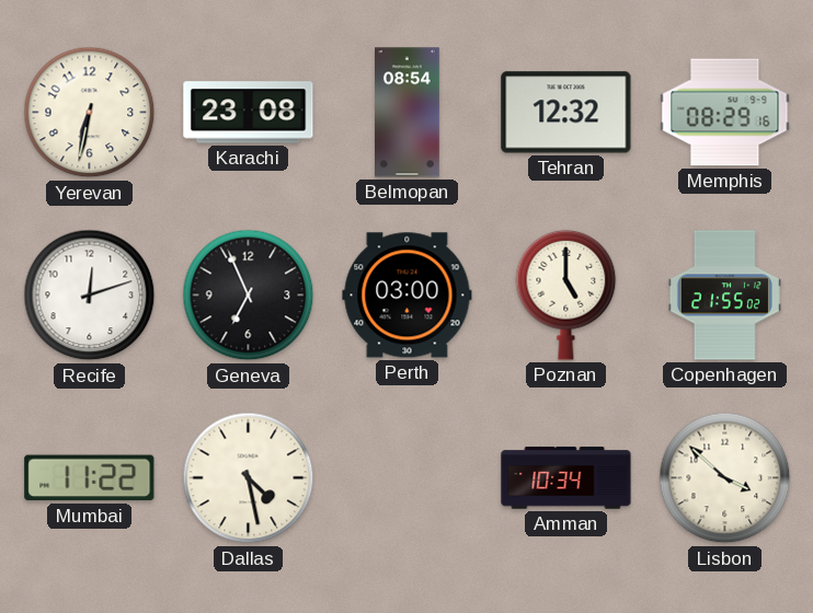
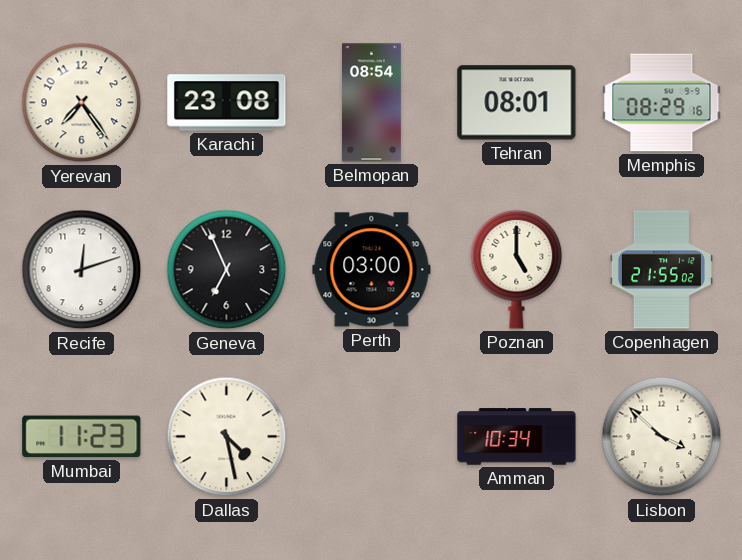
Yerevan: 6:32 -> 7:24 (82, 103)
Tehran: 12:32 -> 08:01 (517, 103)
Mumbai: 11:22 -> 11:23 (82, 437)
